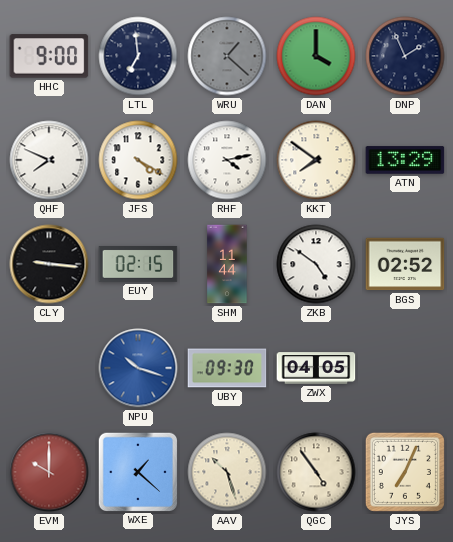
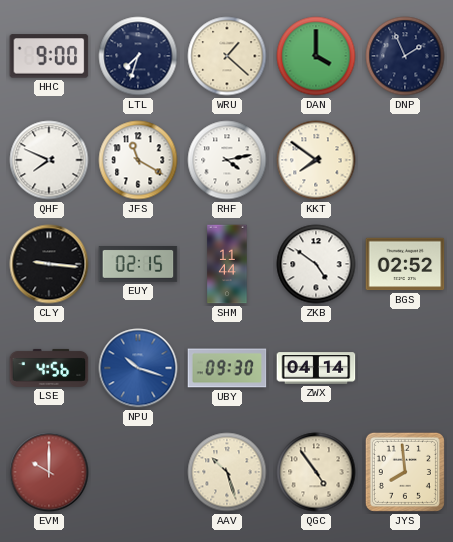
LTL: 6:59 -> 7:33 (138, 56)
WRU dial: grey -> cream (227, 56)
JFS: 4:20 -> 11:20 (138, 160)
ATN: 13:29 -> none (405, 160)
LSE: none -> 4:56 (49, 368)
ZWX: 04:05 -> 04:14 (316, 368)
WXE: 1:22 -> none (137, 471)
JYS: 7:04 -> 7:59 (405, 472)
